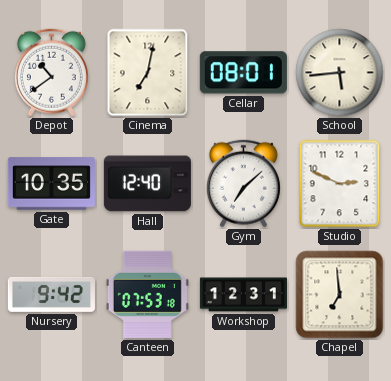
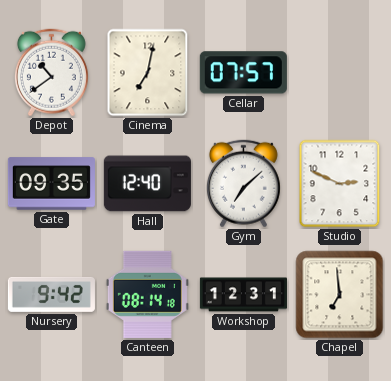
Cellar: 08:01 -> 07:57 (243, 73)
School: 5:44 -> none (340, 73)
Gate: 10:35 -> 09:35 (51, 184)
Canteen: 07:53 -> 08:14 (147, 294)
